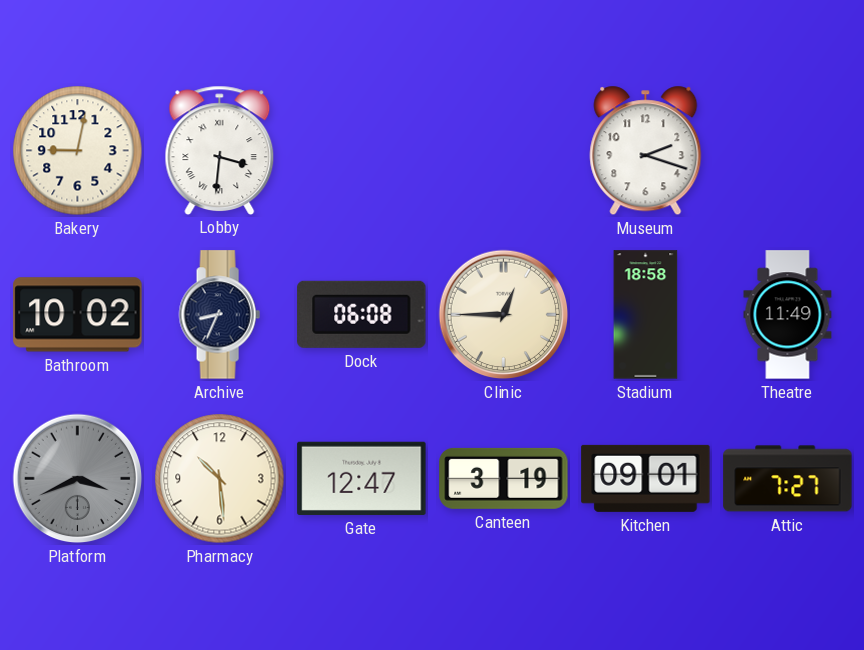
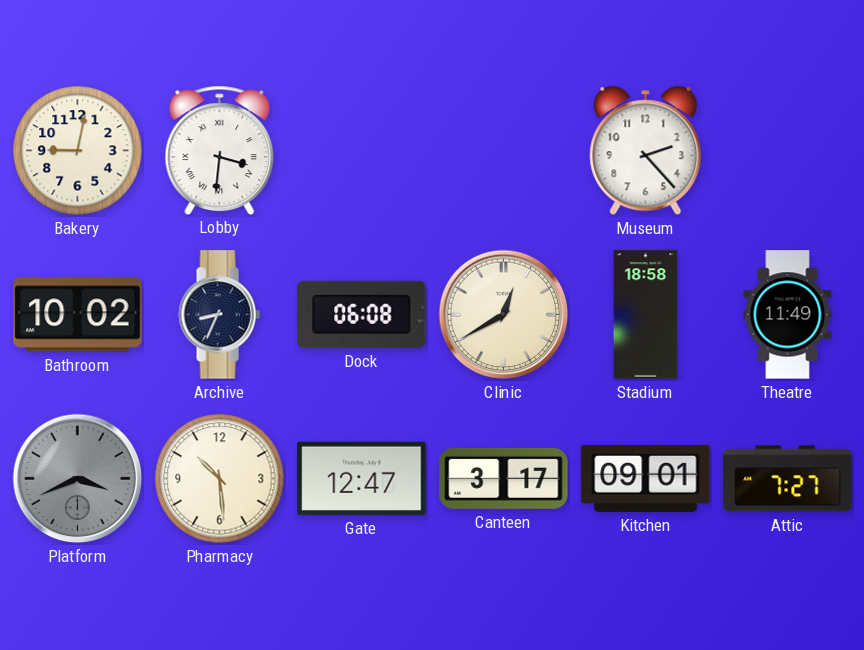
Museum: 2:18 -> 2:23 (646, 151)
Clinic: 12:45 -> 12:40 (504, 315)
Canteen: 3:19 -> 3:17 (504, 478)
